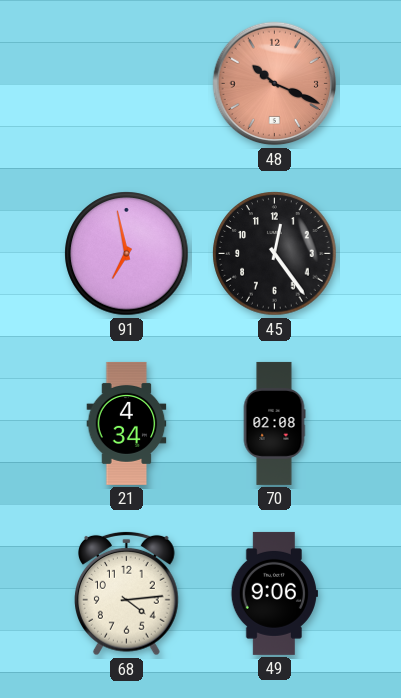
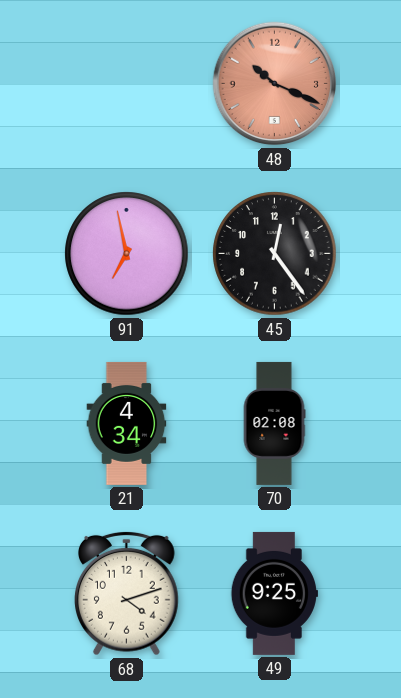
68: 4:14 -> 4:12 (127, 593)
49: 9:06 -> 9:25 (274, 593)
